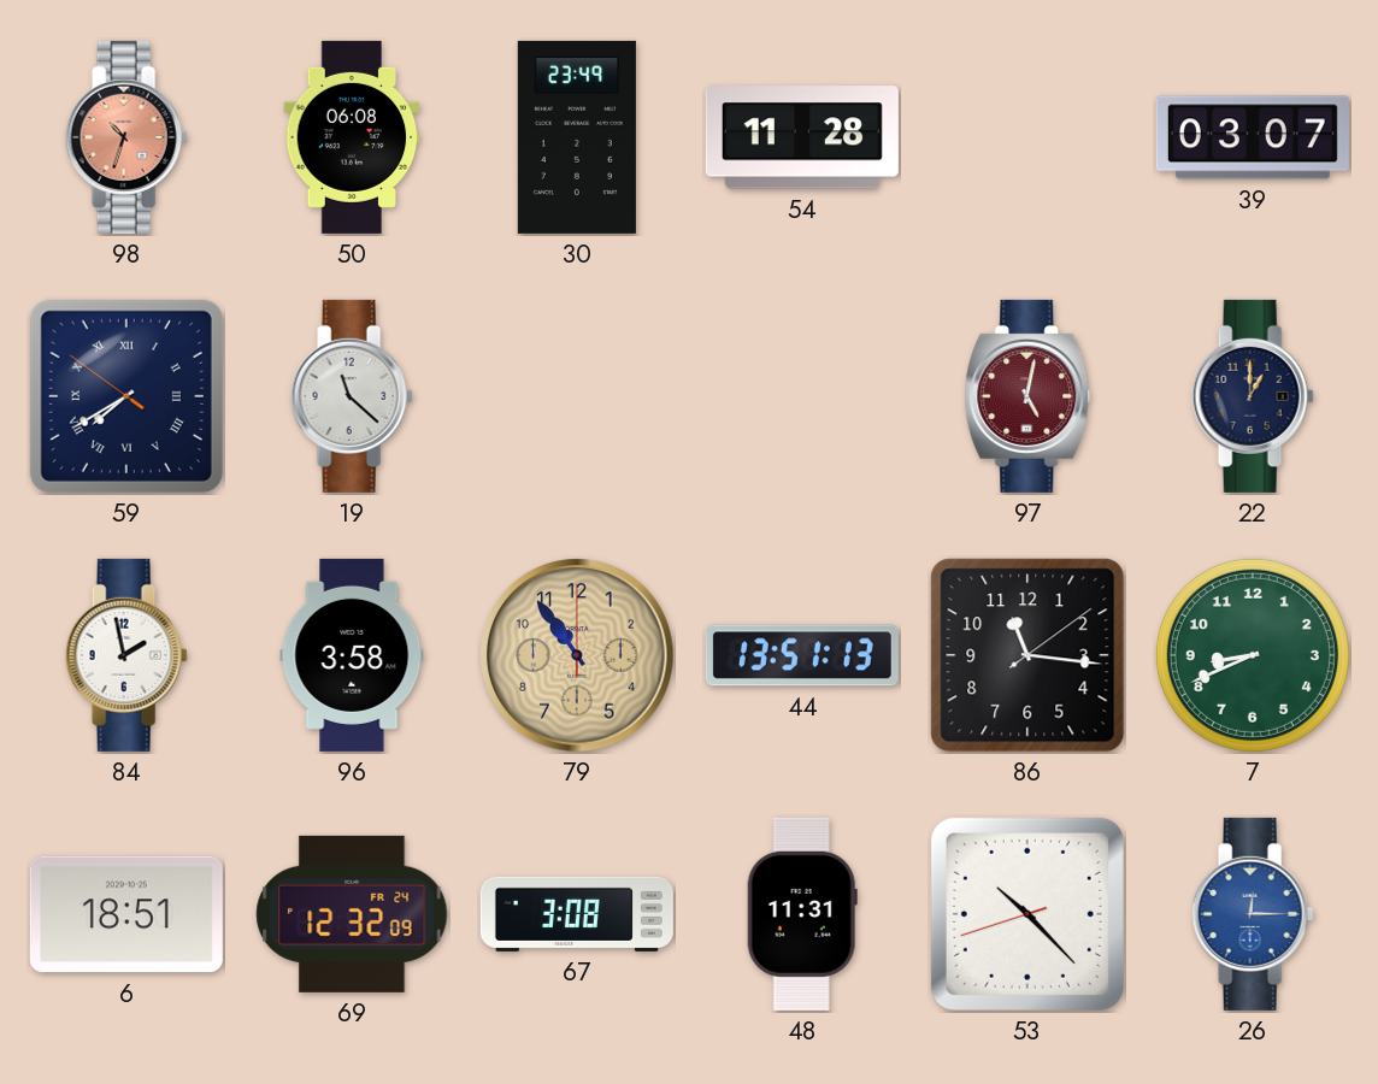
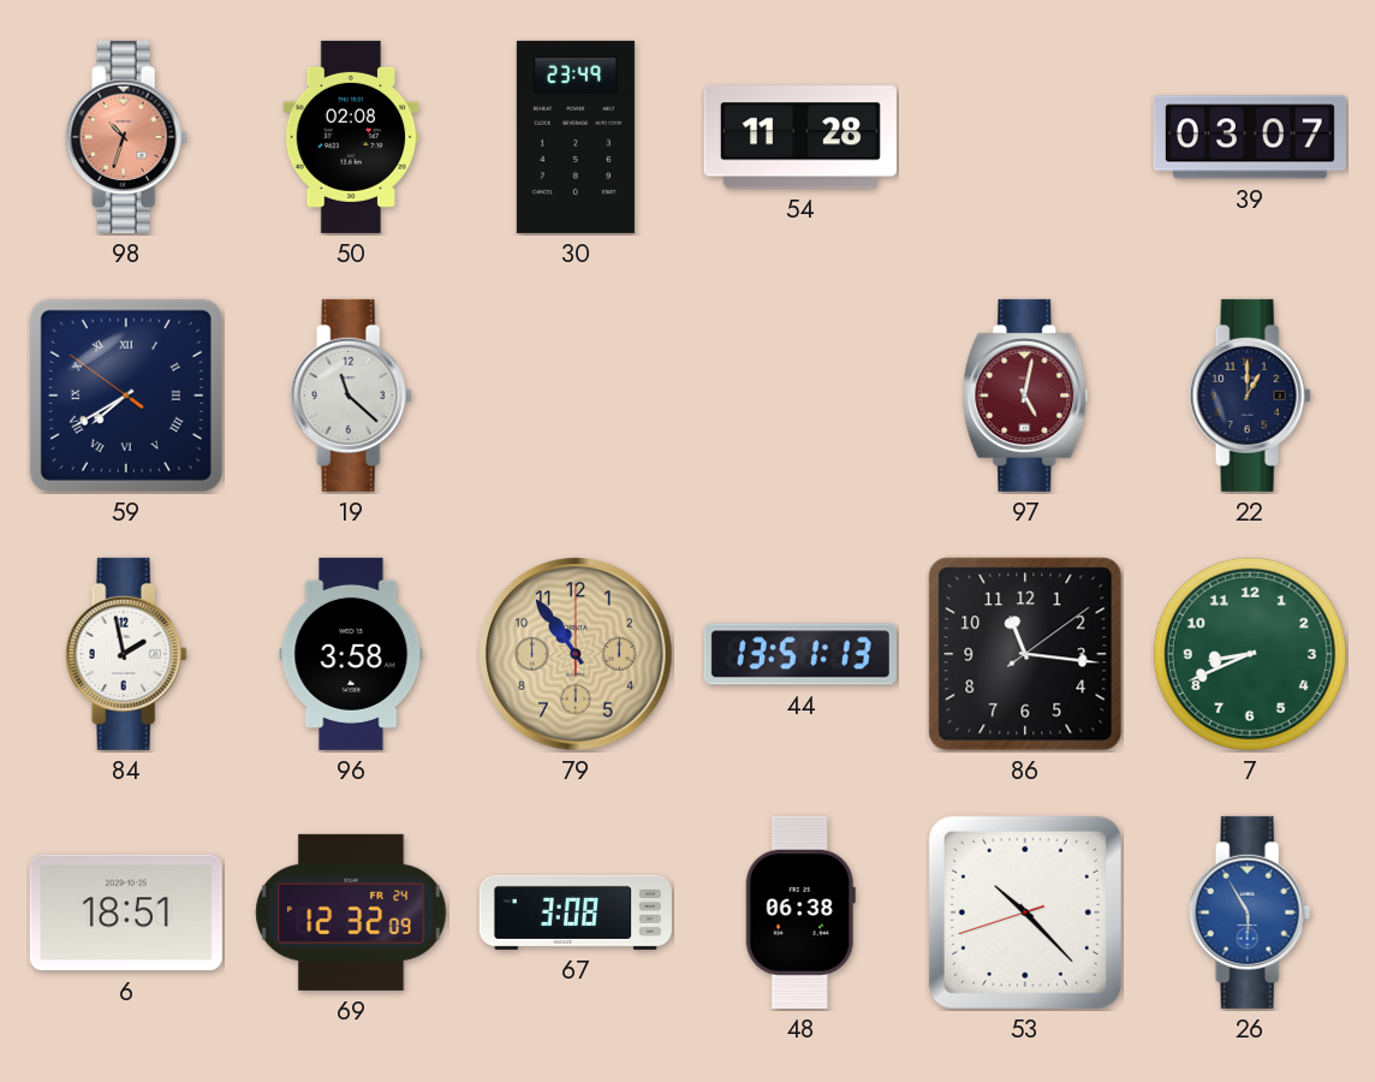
50: 06:08 -> 02:08 (351, 137)
48: 11:31 -> 06:38 (800, 912)
26: 12:15 -> 5:55 (1250, 912)
